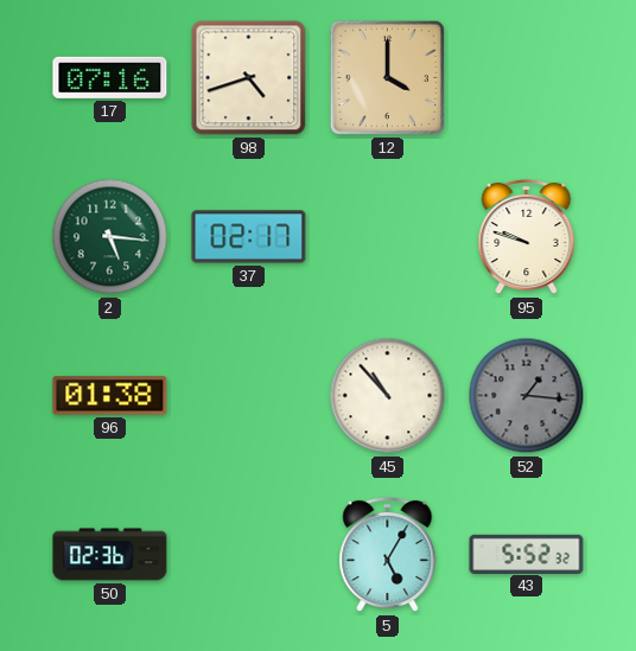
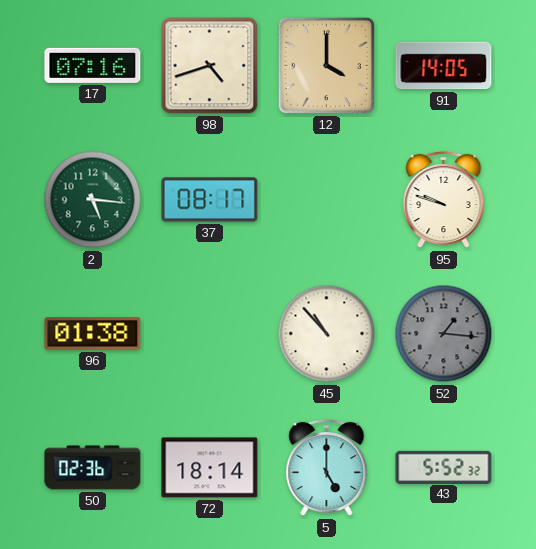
91: none -> 14:05 (444, 66)
37: 02:17 -> 08:17 (210, 200)
72: none -> 18:14 (210, 468)
5: 5:05 -> 5:00 (327, 468)
